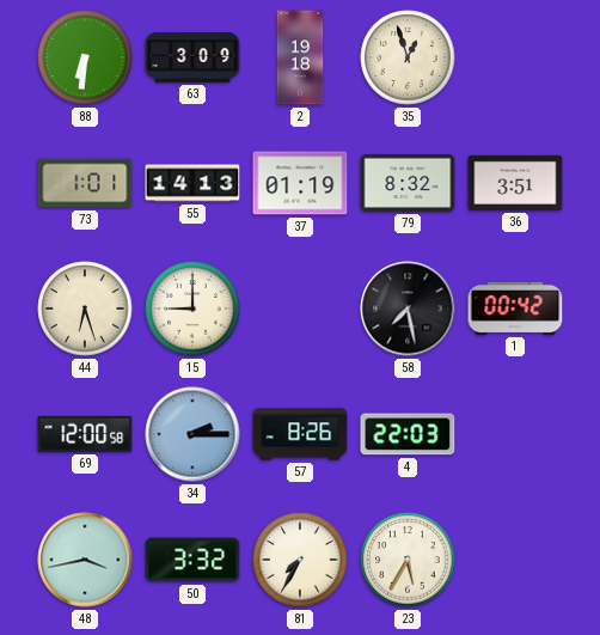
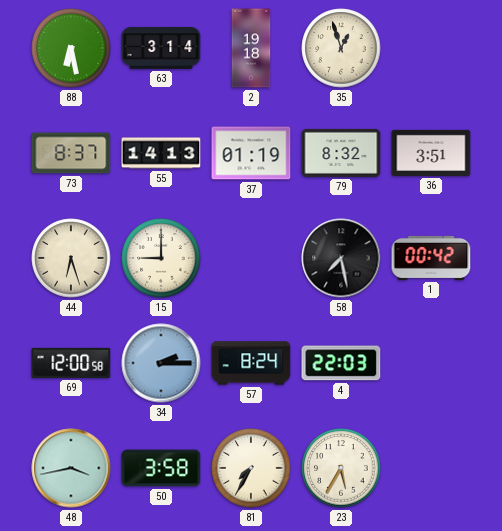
88: 6:31 -> 6:28 (71, 48)
63: 3:09 -> 3:14 (161, 48)
73: 1:01 -> 8:37 (71, 153)
57: 8:26 -> 8:24 (251, 363)
50: 3:32 -> 3:58 (161, 468)
